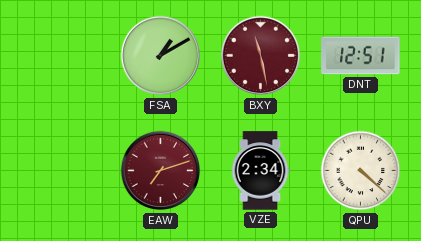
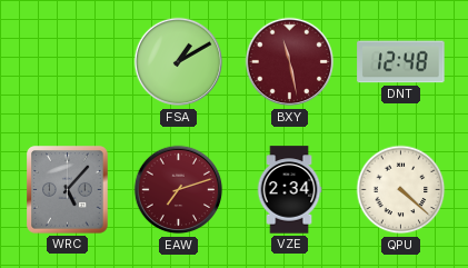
DNT: 12:51 -> 12:48 (401, 62)
WRC: none -> 5:07 (68, 190)
